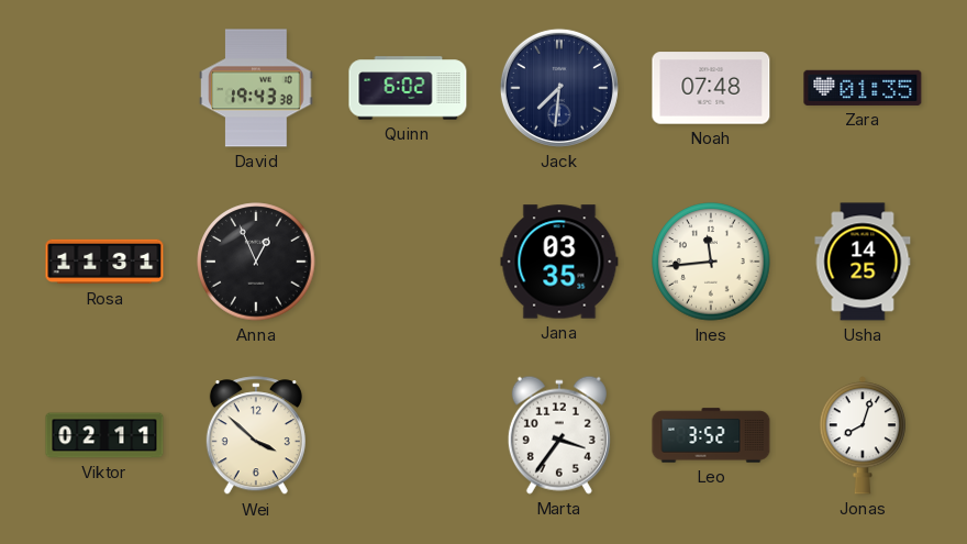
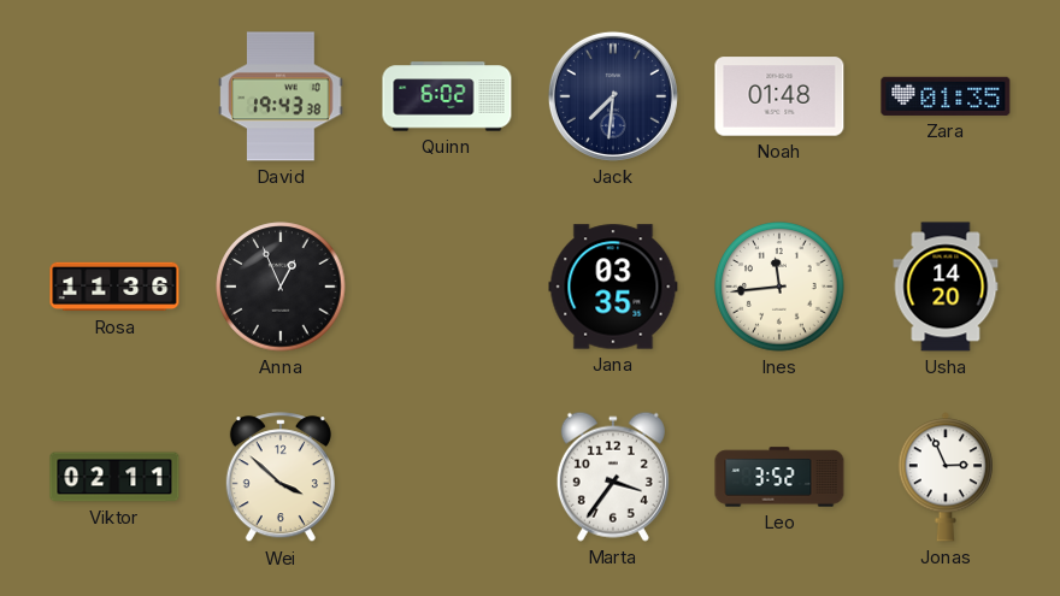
Noah: 07:48 -> 01:48 (779, 96)
Rosa: 11:31 -> 11:36 (114, 287)
Usha: 14:25 -> 14:20 (946, 287)
Jonas: 8:03 -> 2:56 (946, 477)
